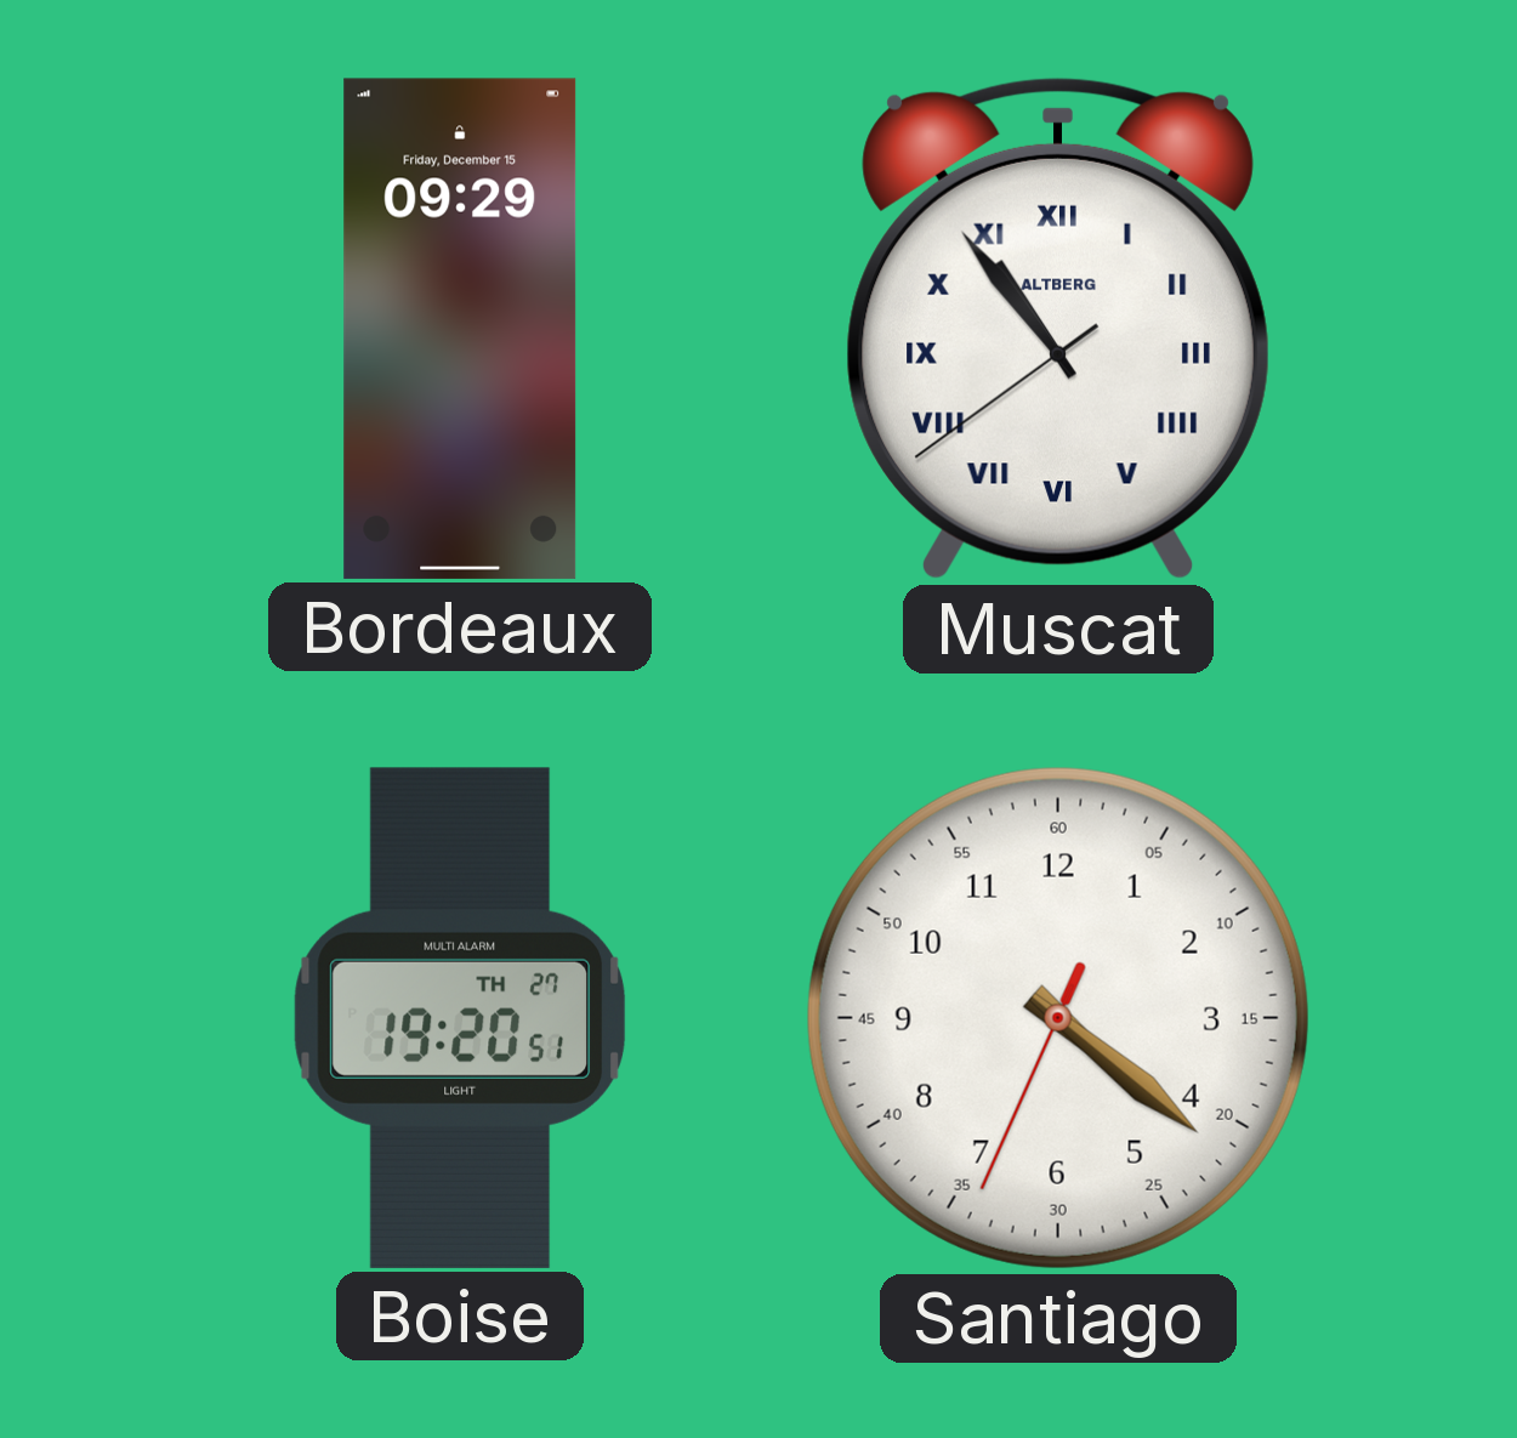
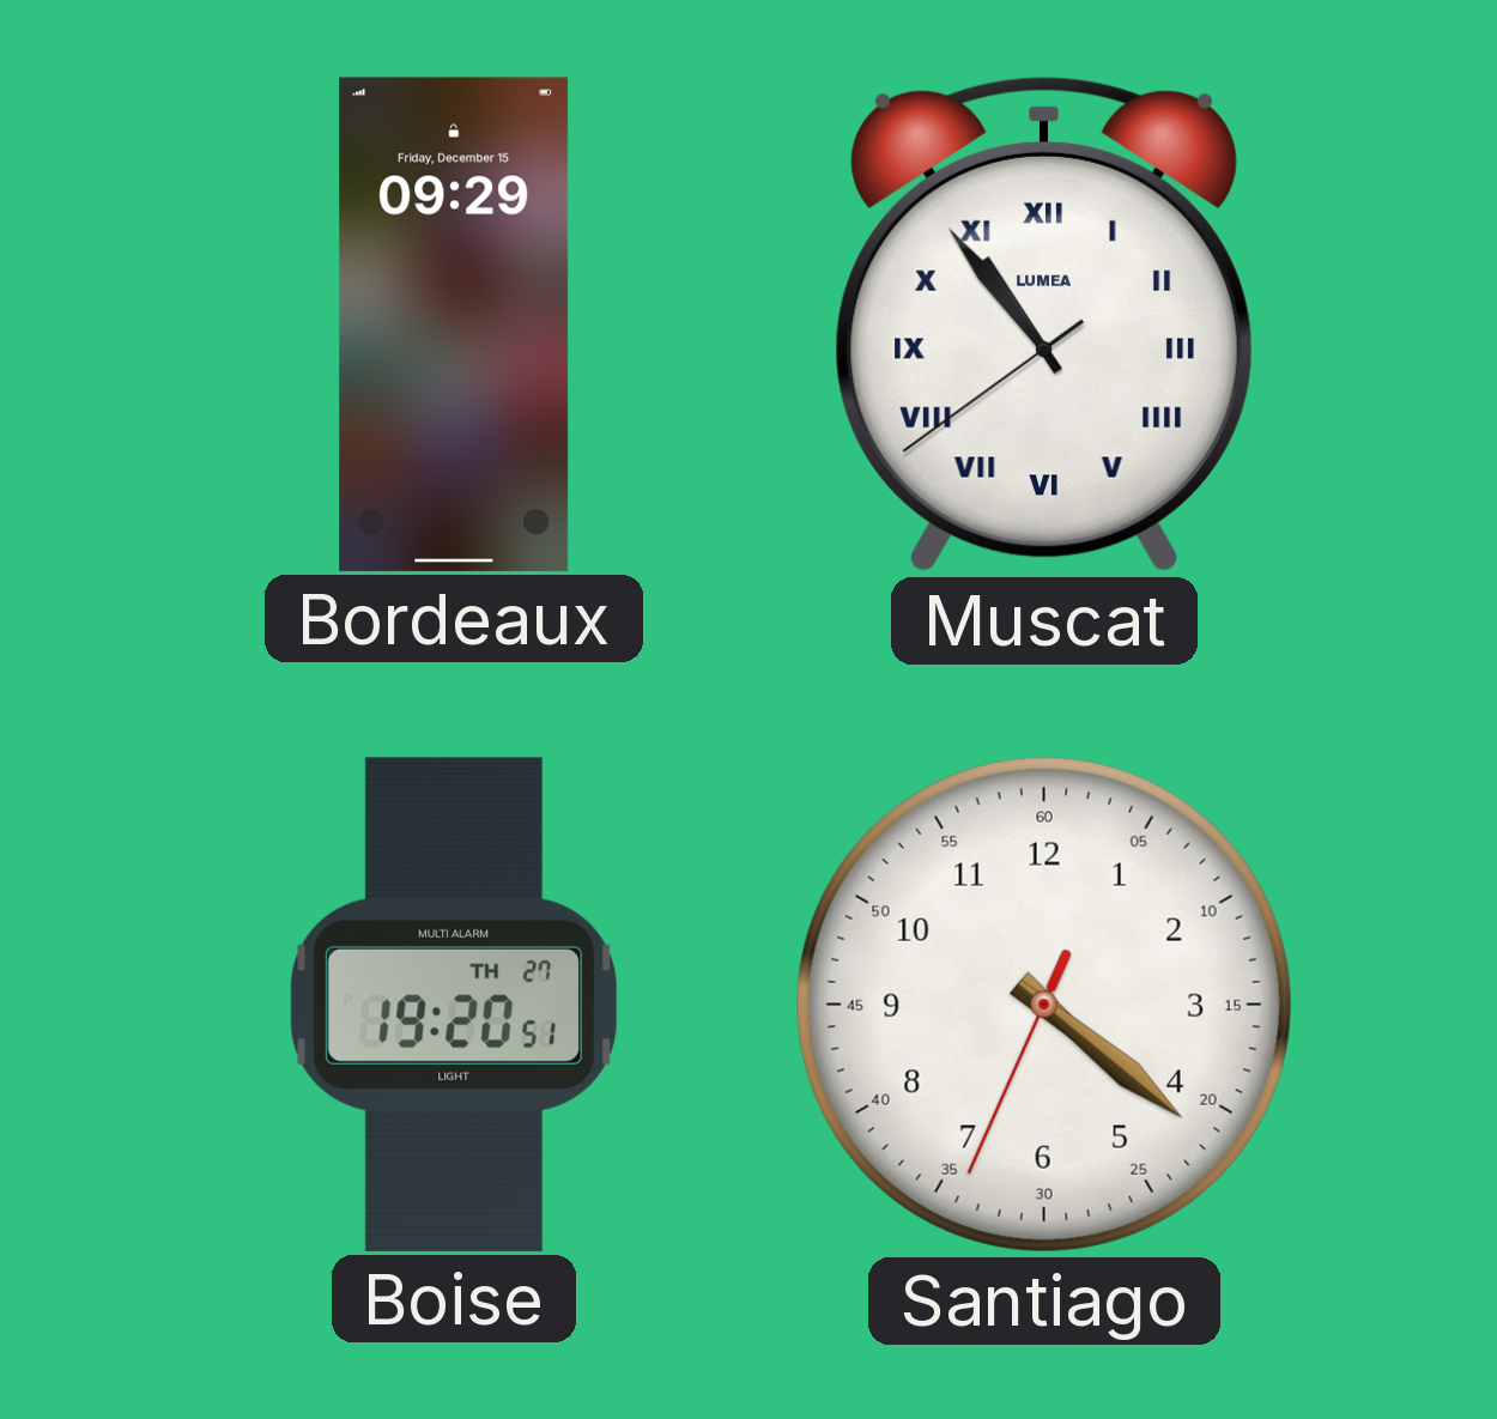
Muscat brand: ALTBERG -> LUMEA (1044, 325)
